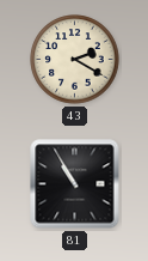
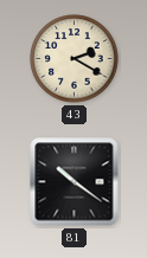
81: 10:55 -> 10:21 (75, 182)
